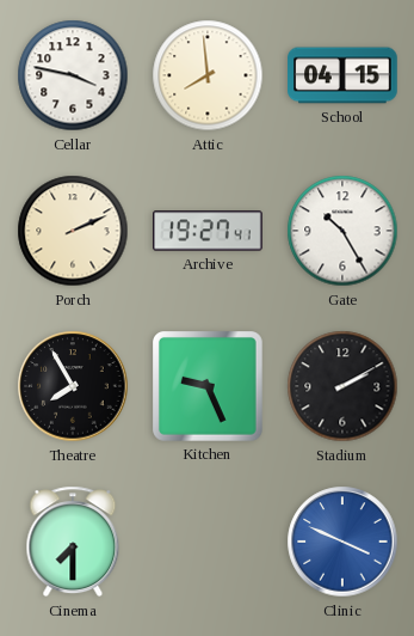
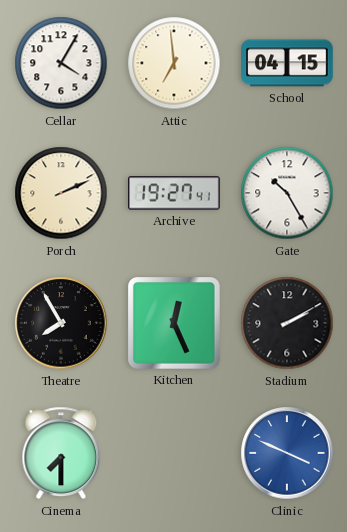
Cellar: 3:47 -> 4:05 (61, 63)
Attic: 7:59 -> 6:59 (174, 63)
Kitchen: 9:26 -> 12:26 (175, 324)
